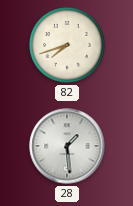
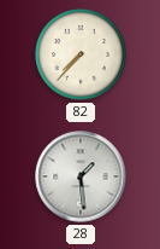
82: 7:42 -> 7:37 (81, 54)
